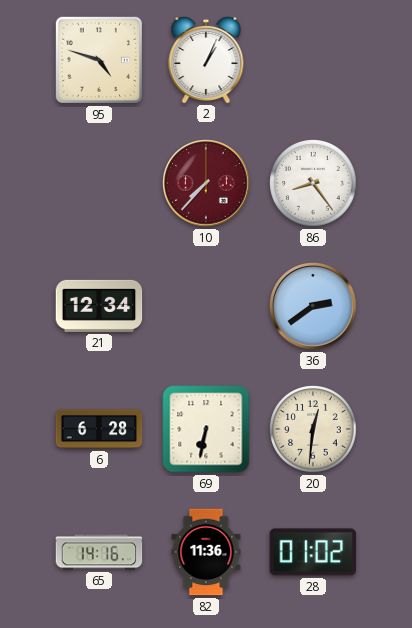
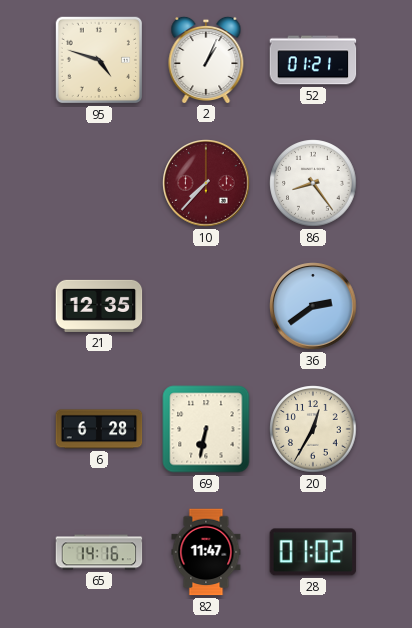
52: none -> 01:21 (313, 60)
21: 12:34 -> 12:35 (99, 306)
20: 12:31 -> 12:35 (313, 429)
82: 11:36 -> 11:47 (206, 552)
